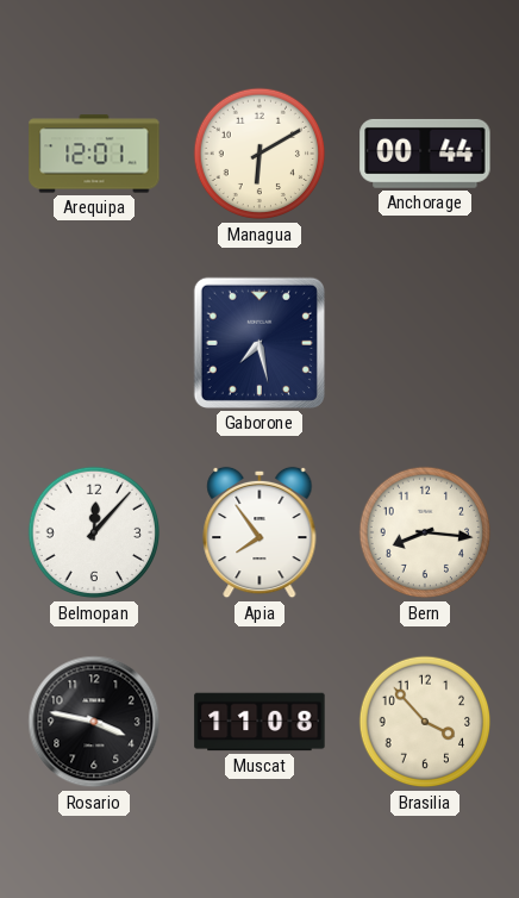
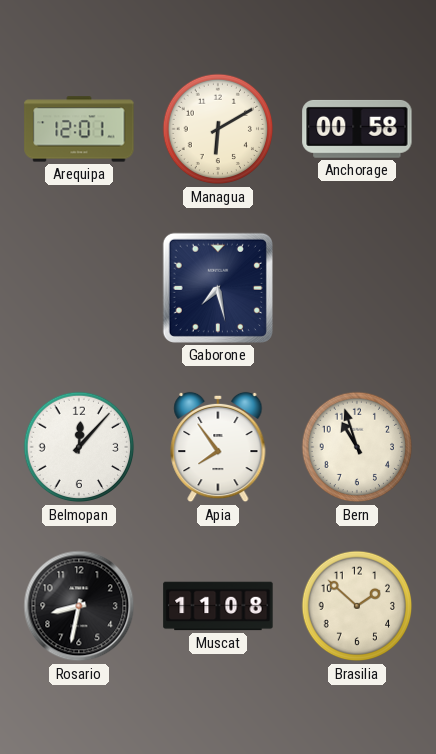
Anchorage: 00:44 -> 00:58 (357, 129)
Bern: 8:16 -> 10:57 (357, 447)
Rosario: 3:47 -> 8:32 (79, 606)
Brasilia: 3:53 -> 1:52 (357, 606)
